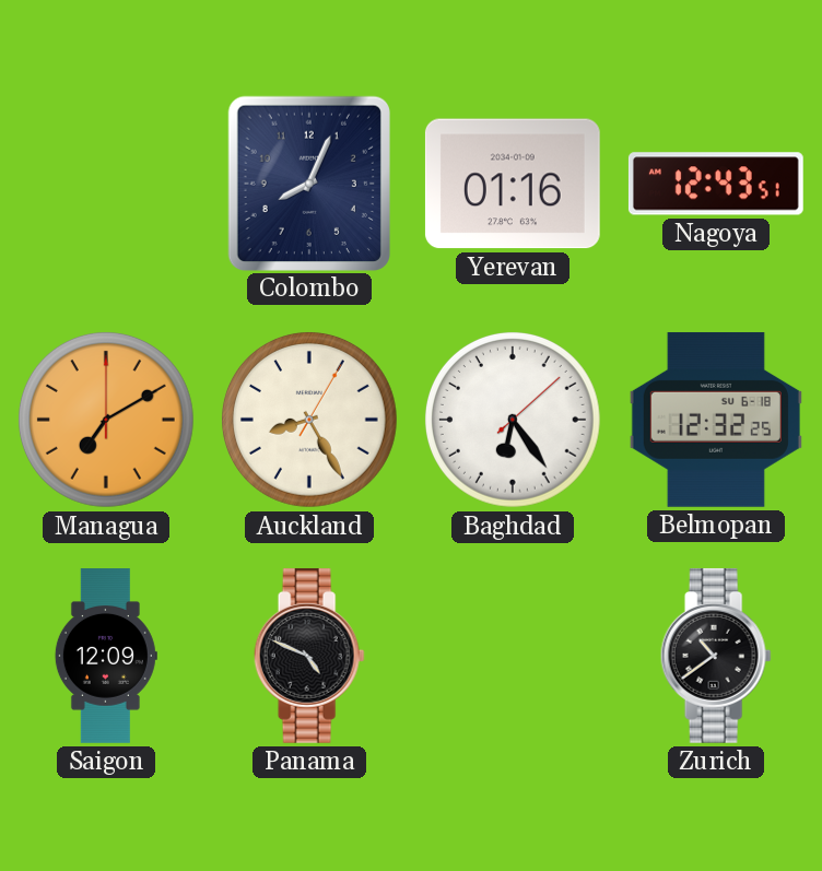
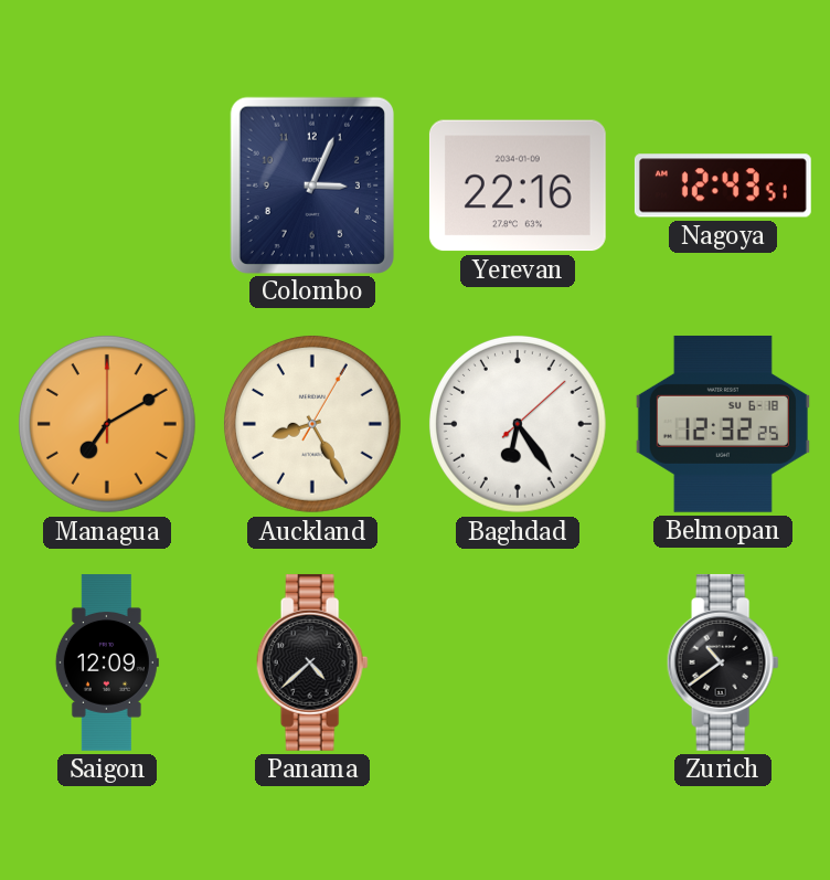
Colombo: 8:04 -> 3:04 (312, 184)
Yerevan: 01:16 -> 22:16 (518, 185)
Panama: 4:49 -> 4:38 (312, 662)
